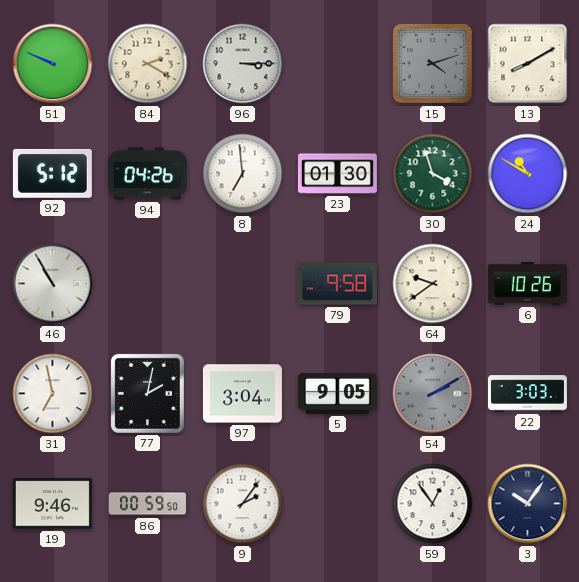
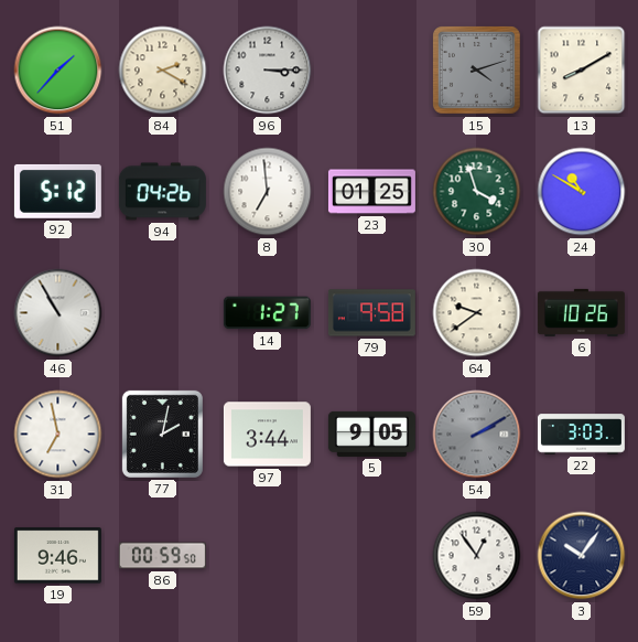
51: 9:49 -> 1:37 (58, 71)
23: 01:30 -> 01:25 (371, 192)
14: none -> 1:27 (267, 313)
97: 3:04 -> 3:44 (267, 435)
9: 2:06 -> none (243, 504)
